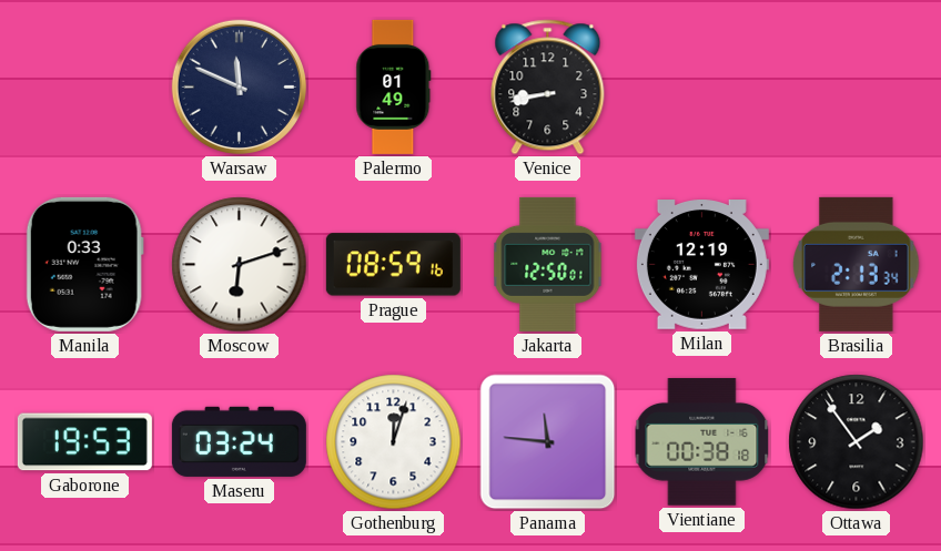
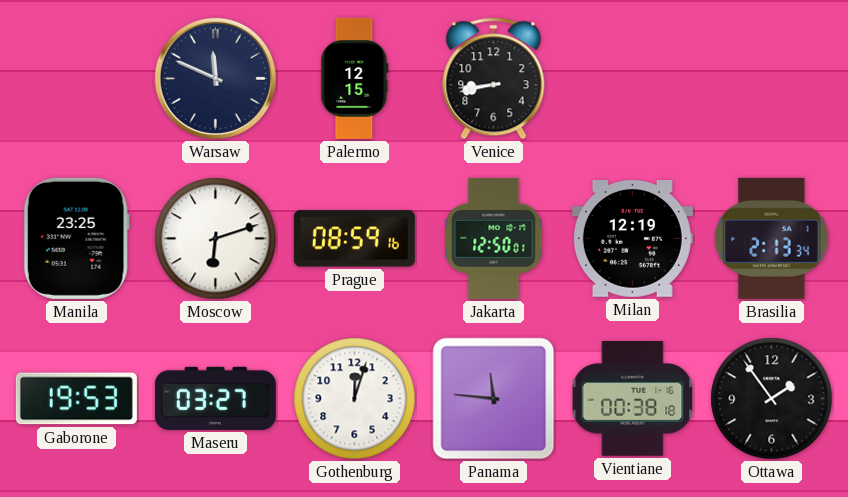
Palermo: 01:49 -> 12:15 (355, 78)
Manila: 0:33 -> 23:25 (76, 238)
Maseru: 03:24 -> 03:27 (215, 398)
